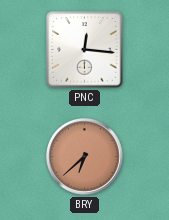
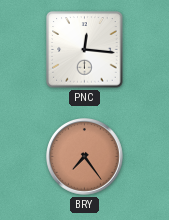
BRY: 6:38 -> 7:24 (85, 157)
